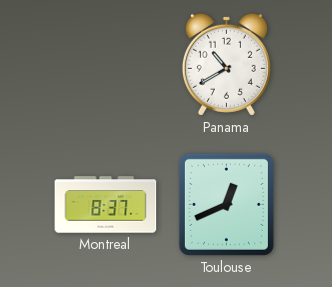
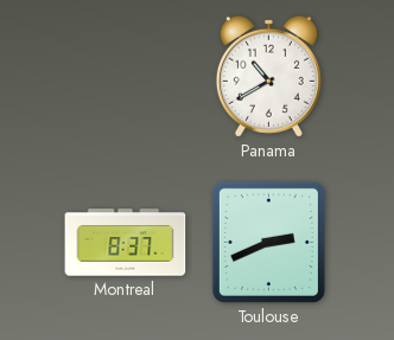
Toulouse: 12:41 -> 2:41 (268, 242)
